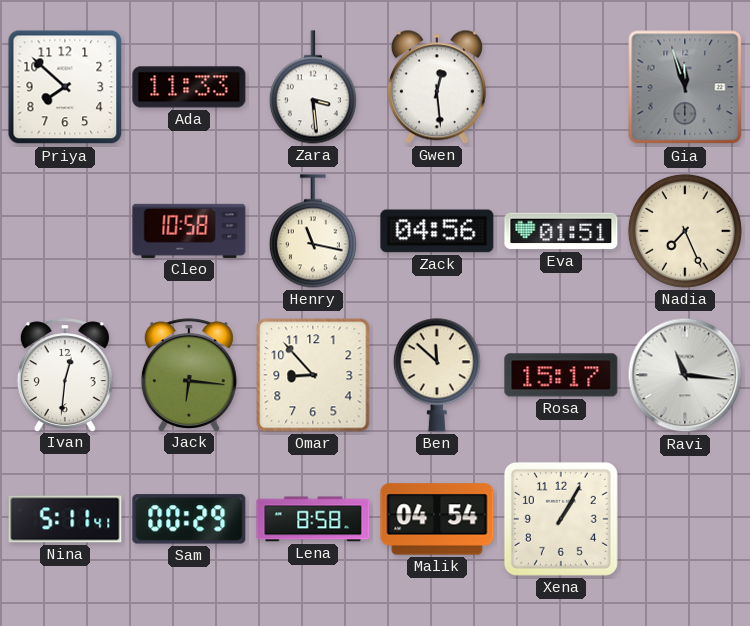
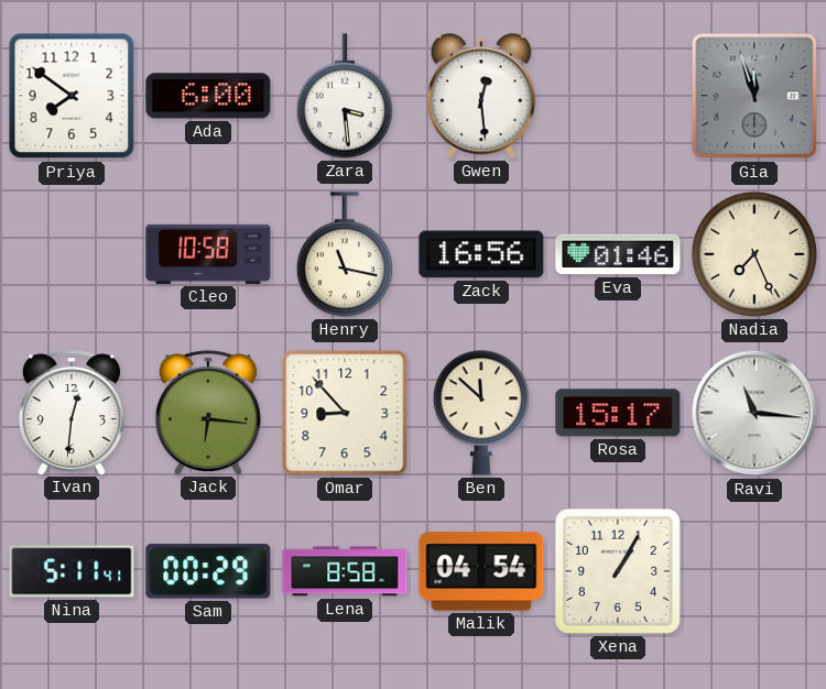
Priya: 7:52 -> 7:51 (72, 96)
Ada: 11:33 -> 6:00 (208, 96)
Zack: 04:56 -> 16:56 (481, 254)
Eva: 01:51 -> 01:46 (618, 254)
